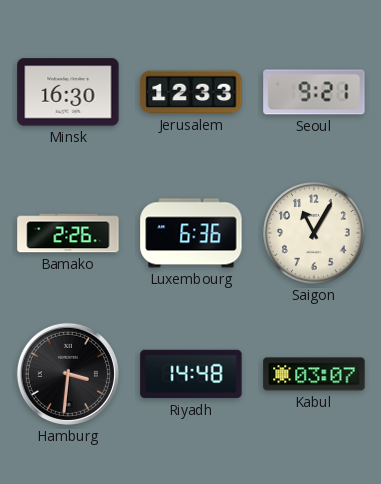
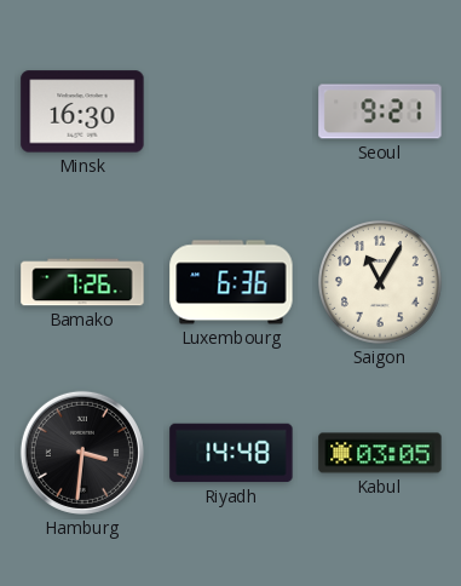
Jerusalem: 12:33 -> none (191, 92)
Bamako: 2:26 -> 7:26 (82, 282)
Kabul: 03:07 -> 03:05 (380, 453)
